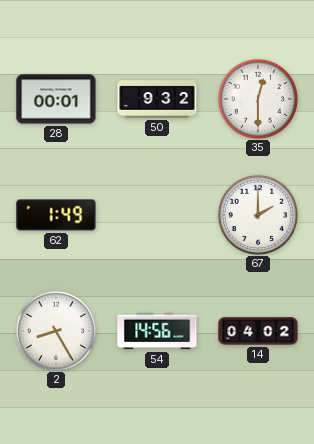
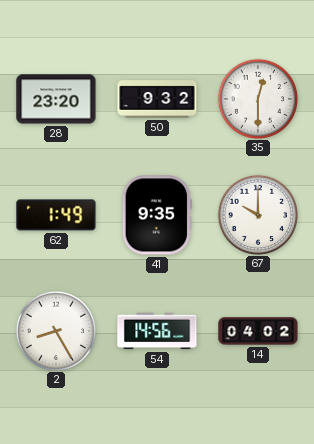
28: 00:01 -> 23:20 (56, 99)
41: none -> 9:35 (156, 215)
67: 2:00 -> 10:00 (257, 214)
